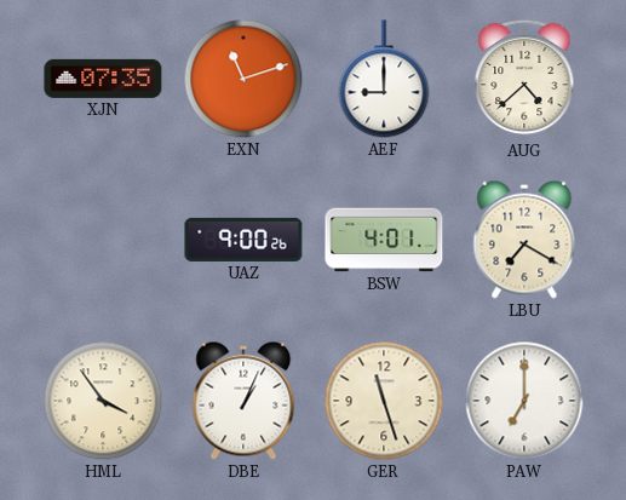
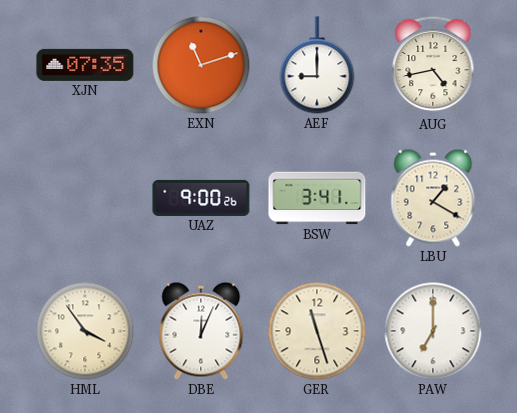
AUG: 4:38 -> 4:43 (433, 65)
BSW: 4:01 -> 3:41 (317, 198)
LBU: 7:20 -> 1:20 (433, 198)
DBE: 1:04 -> 12:04 (201, 331)
